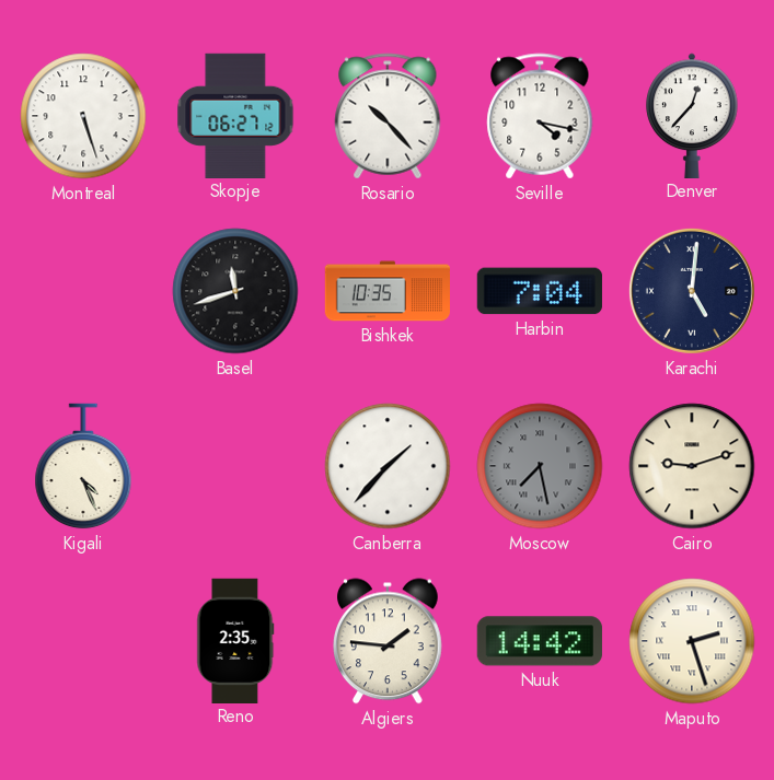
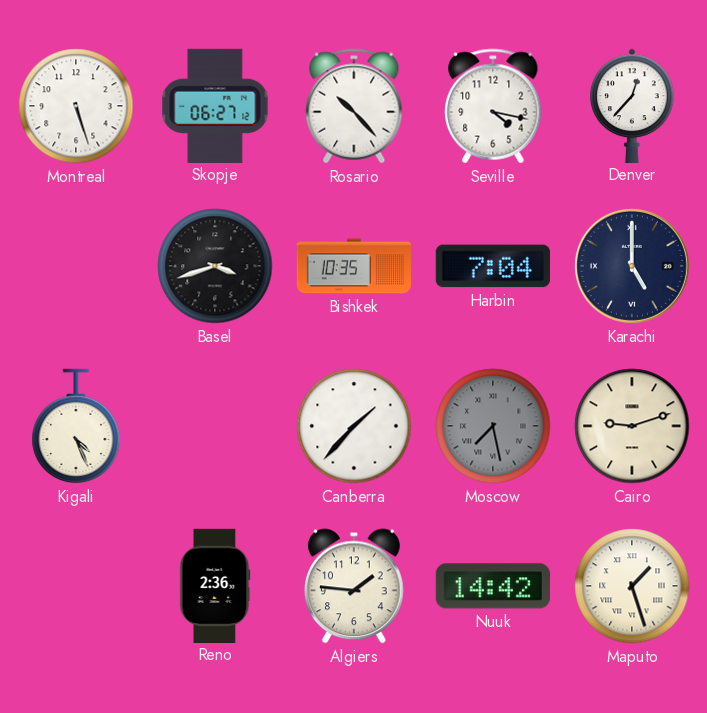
Basel: 11:42 -> 3:42 (215, 266)
Karachi: 5:01 -> 5:00 (632, 266)
Reno: 2:35 -> 2:36 (215, 585)
Maputo: 2:27 -> 1:27 (632, 586)
